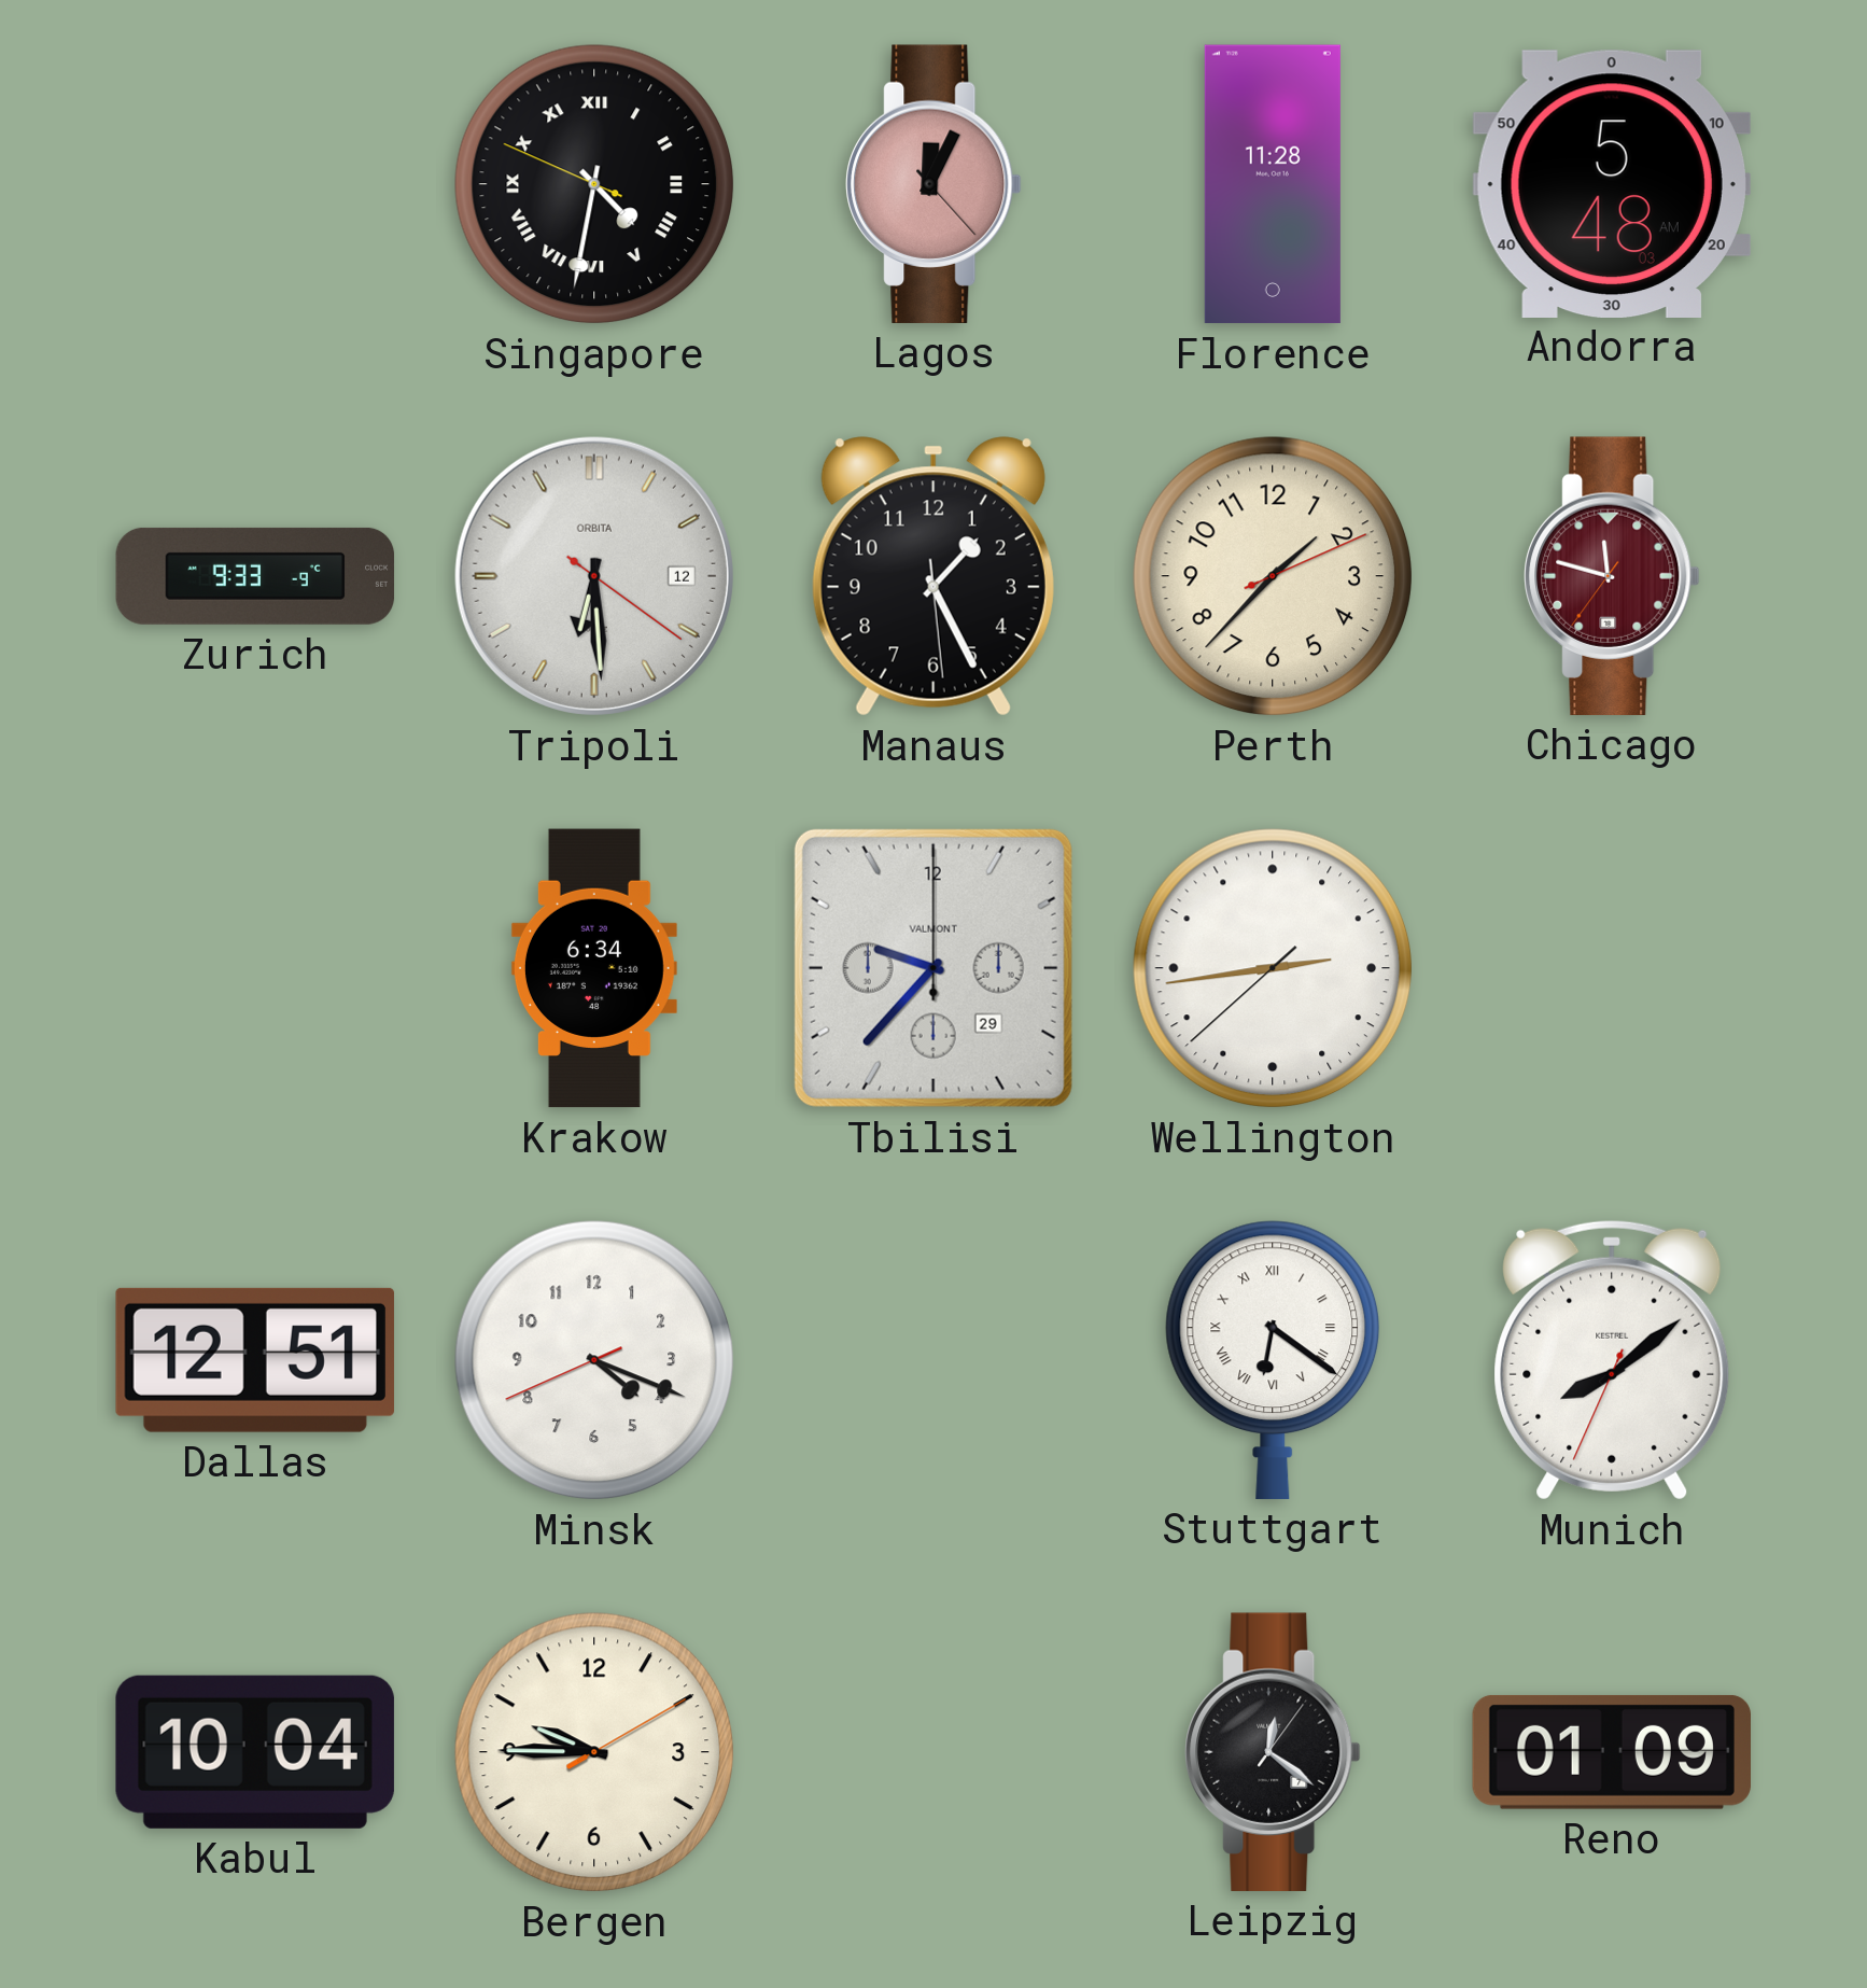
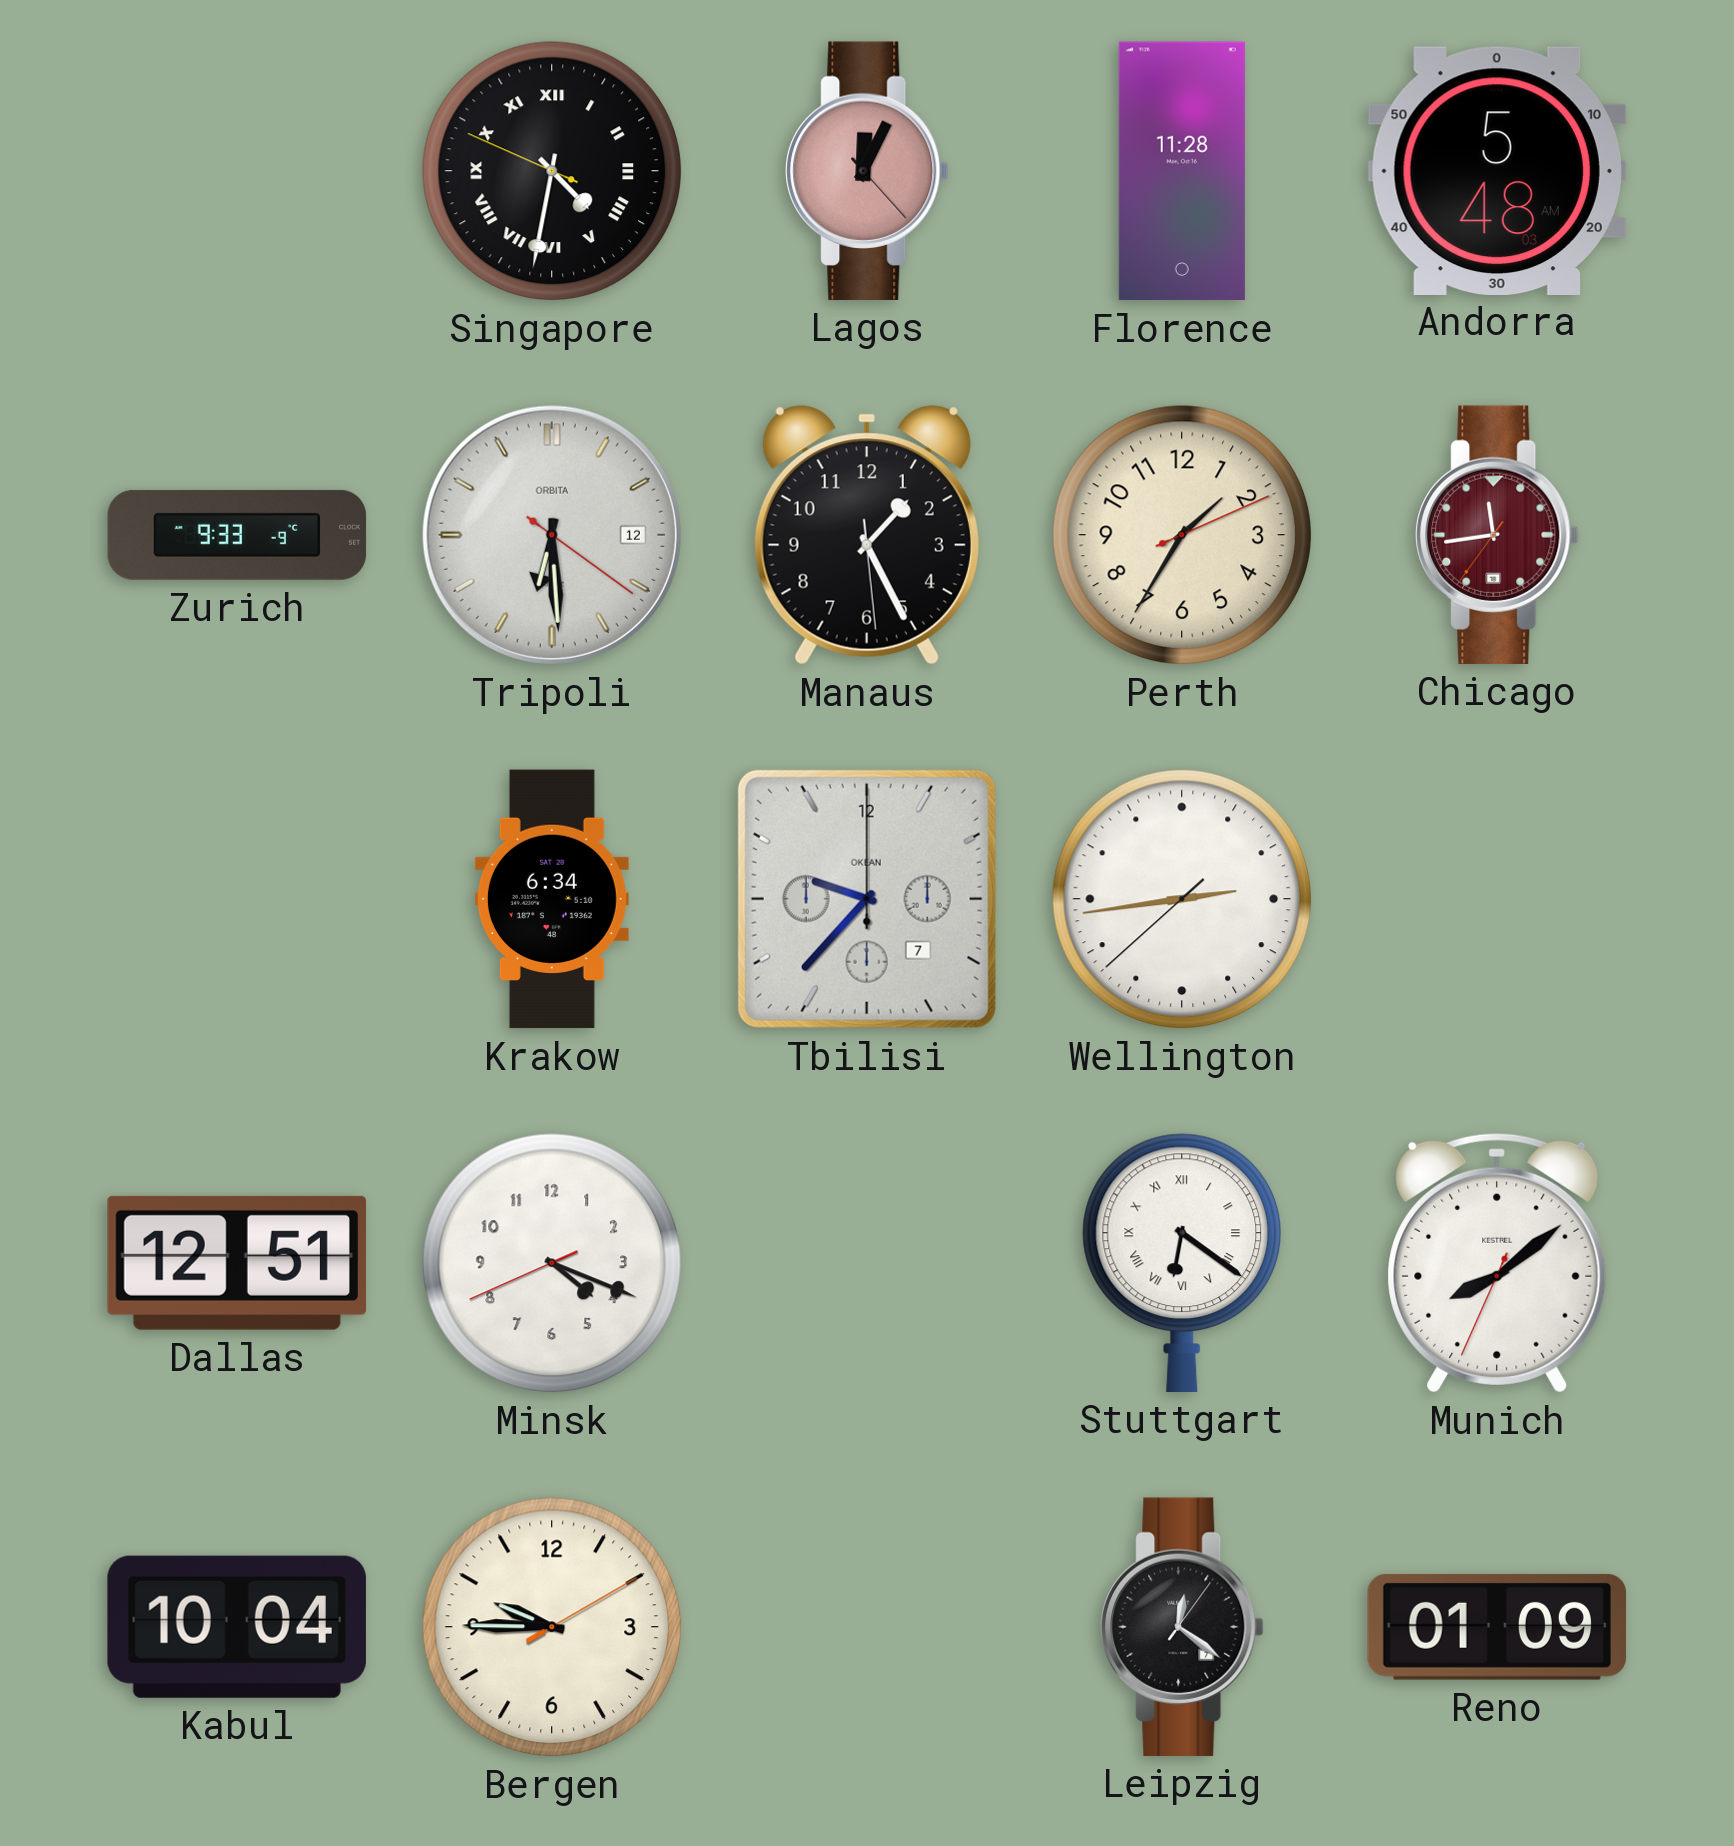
Perth: 1:37 -> 1:35 (1182, 535)
Chicago: 11:47 -> 11:43 (1497, 535)
Tbilisi date: 29 -> 7 (867, 899)
Tbilisi brand: VALMONT -> OKEAN (867, 899)
